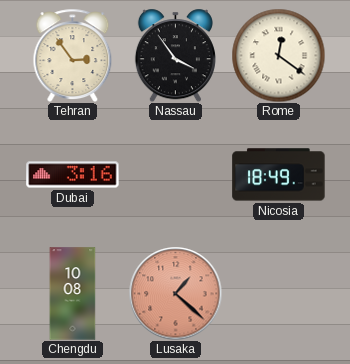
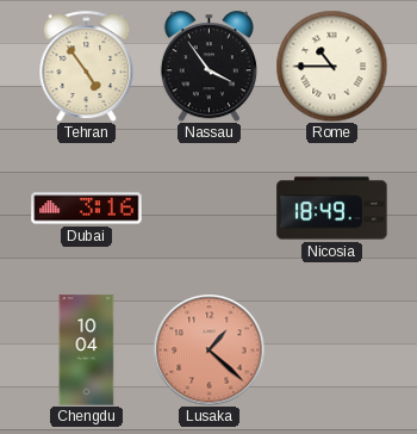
Tehran: 2:54 -> 4:54 (87, 66)
Rome: 12:21 -> 10:45 (331, 66)
Chengdu: 10:08 -> 10:04 (87, 351)
